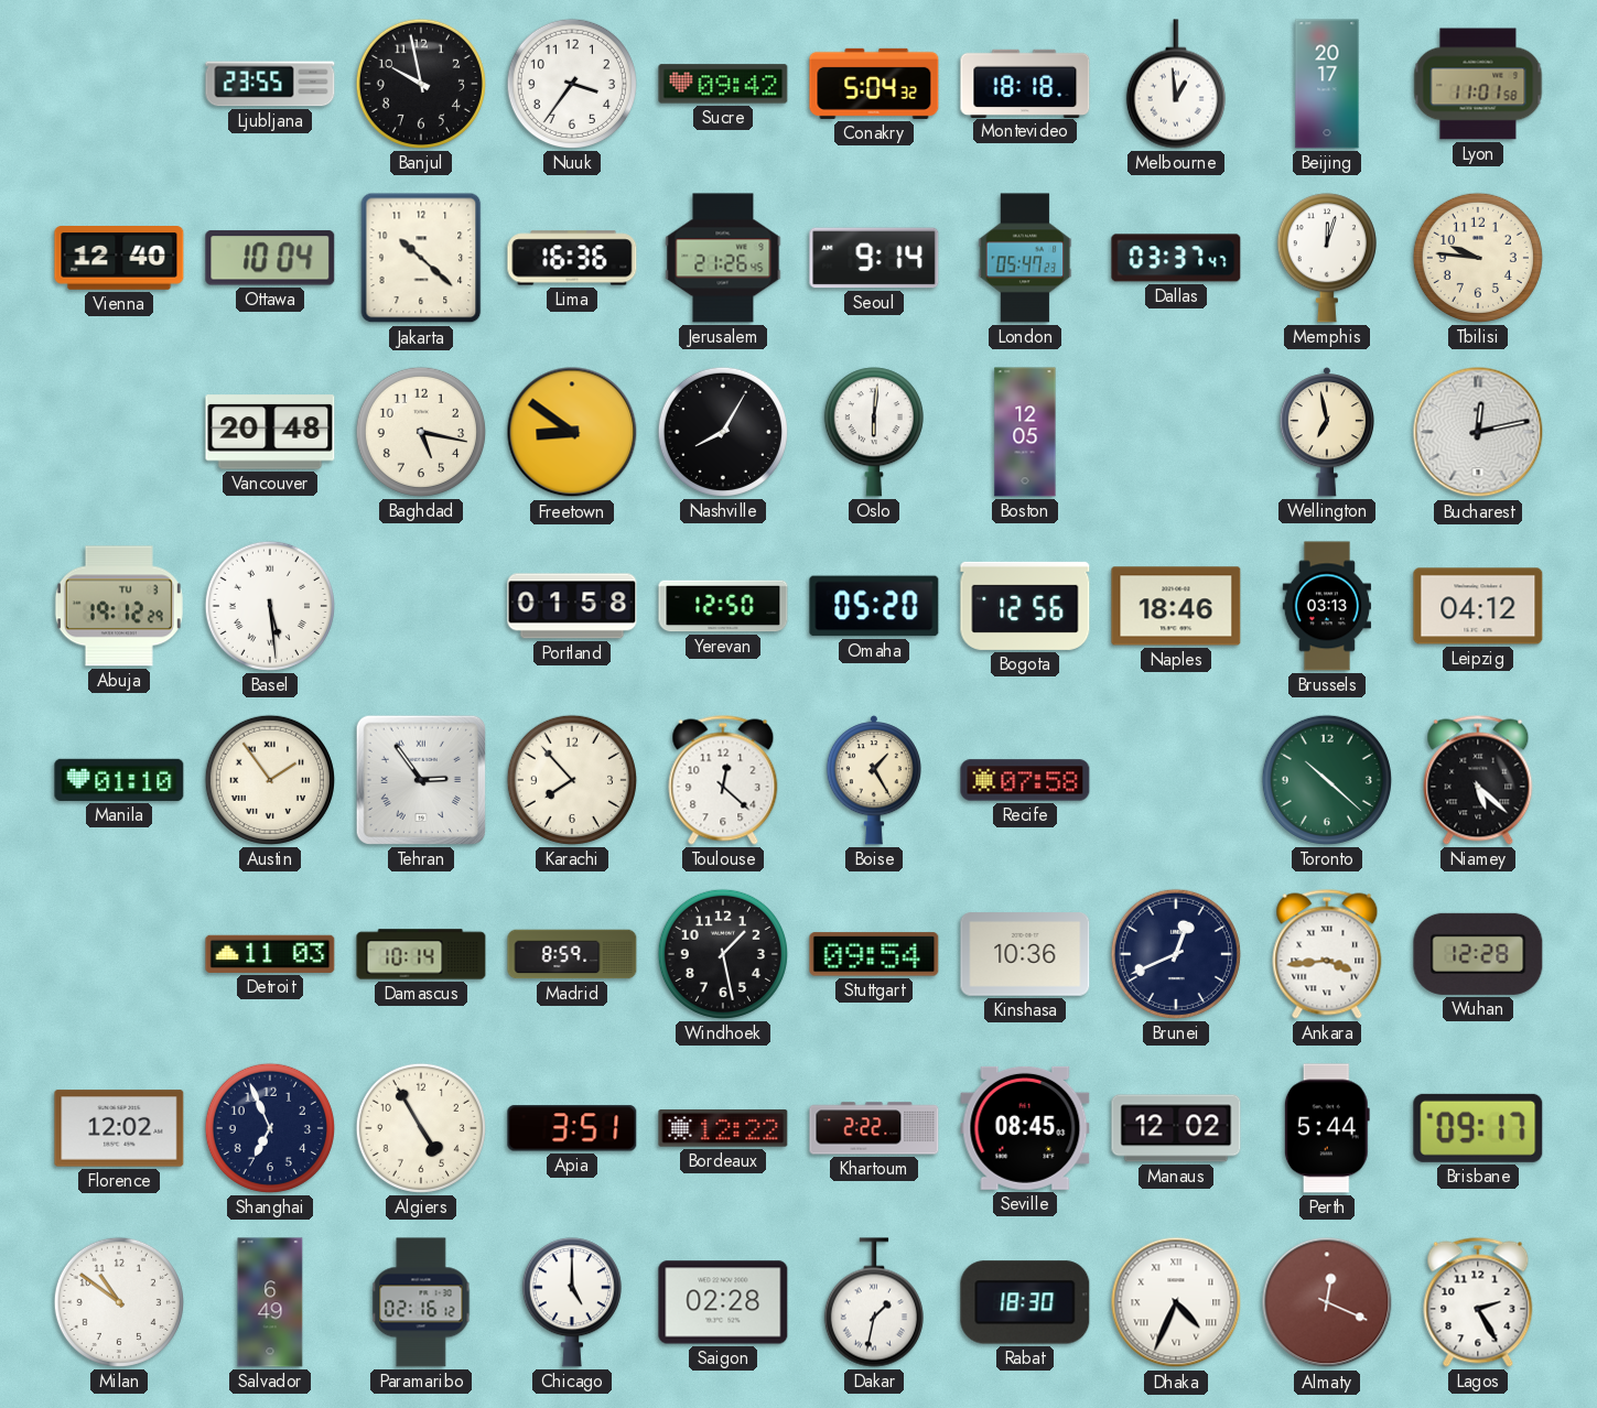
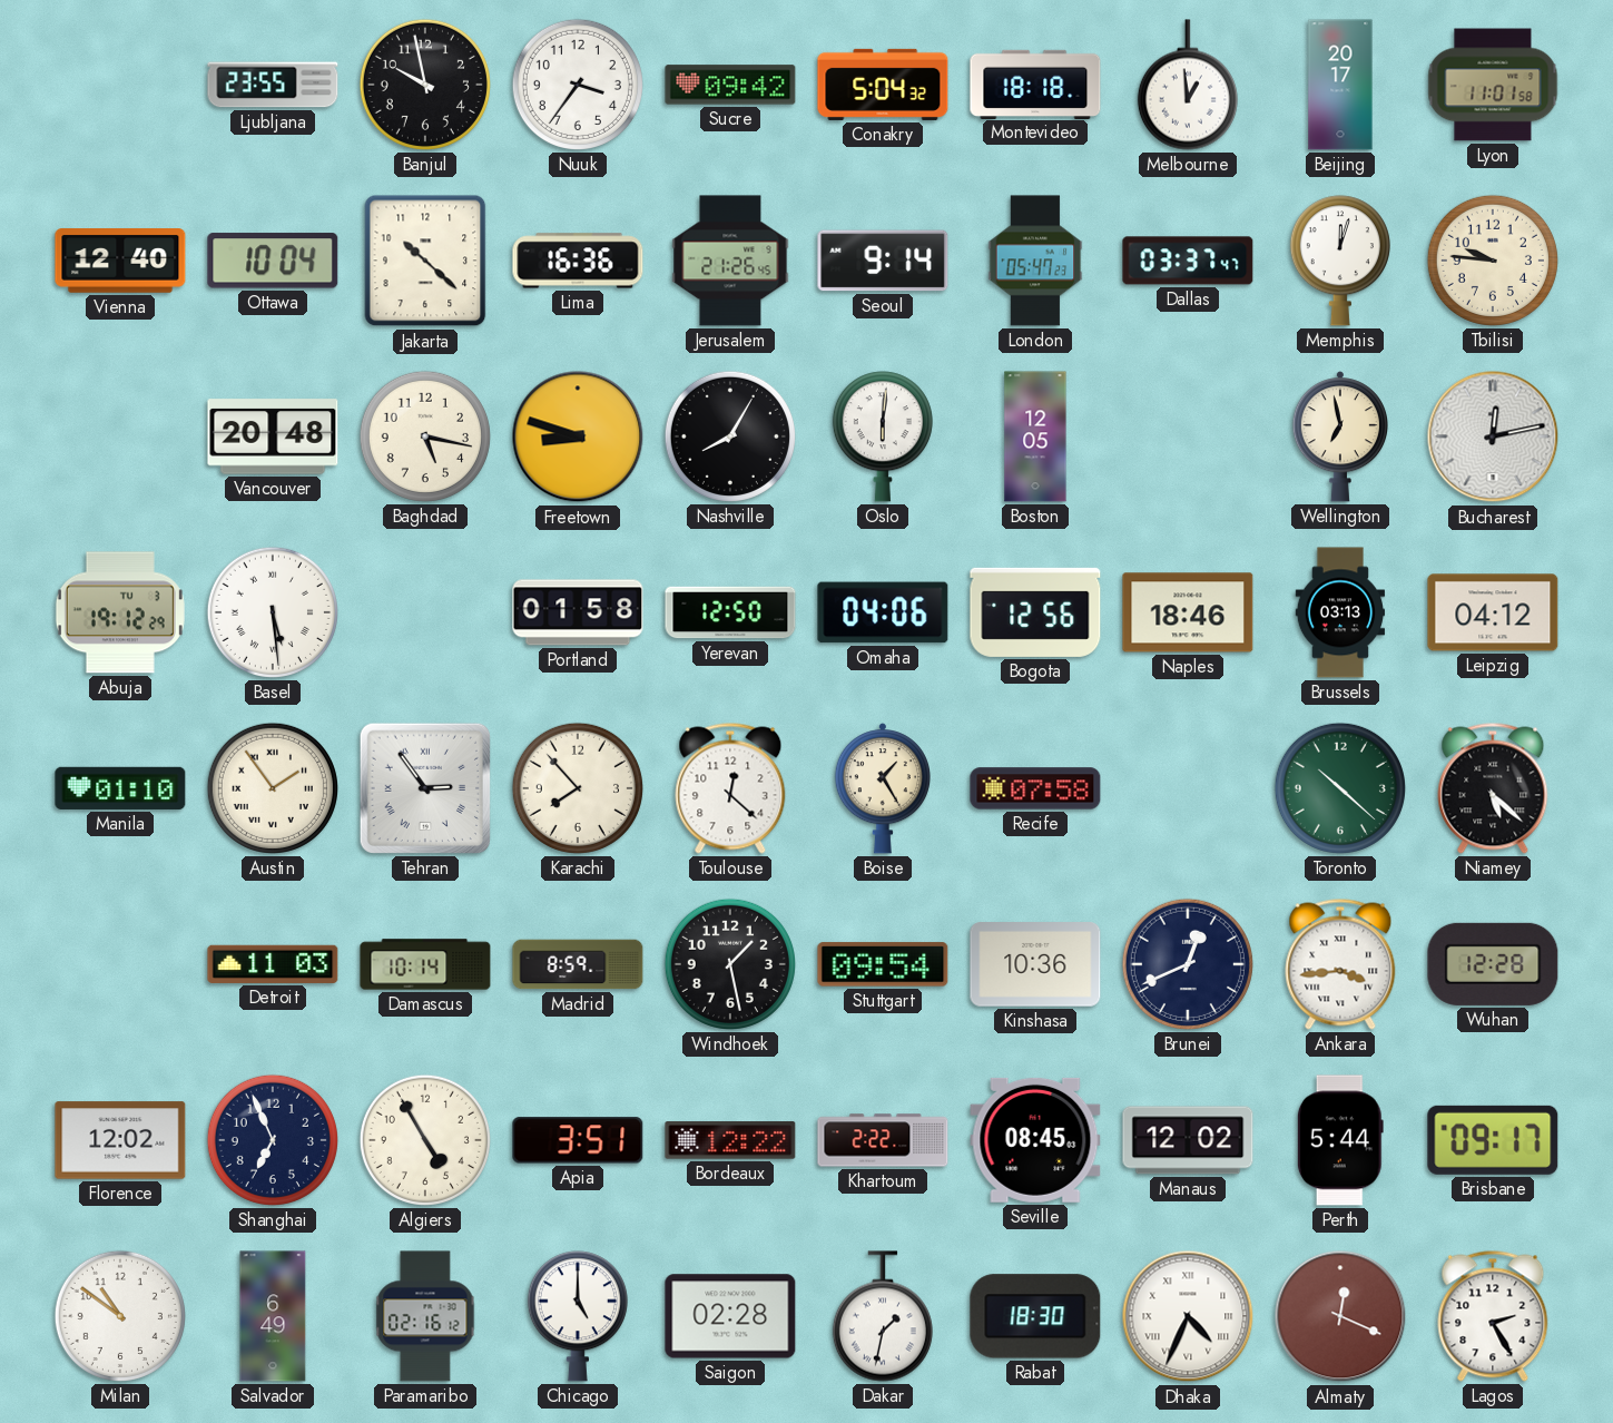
Freetown: 8:51 -> 8:48 (578, 436)
Omaha: 05:20 -> 04:06 (883, 612)
